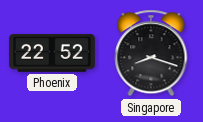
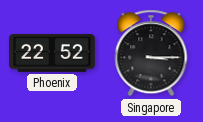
Singapore: 8:18 -> 3:15 (151, 53)
